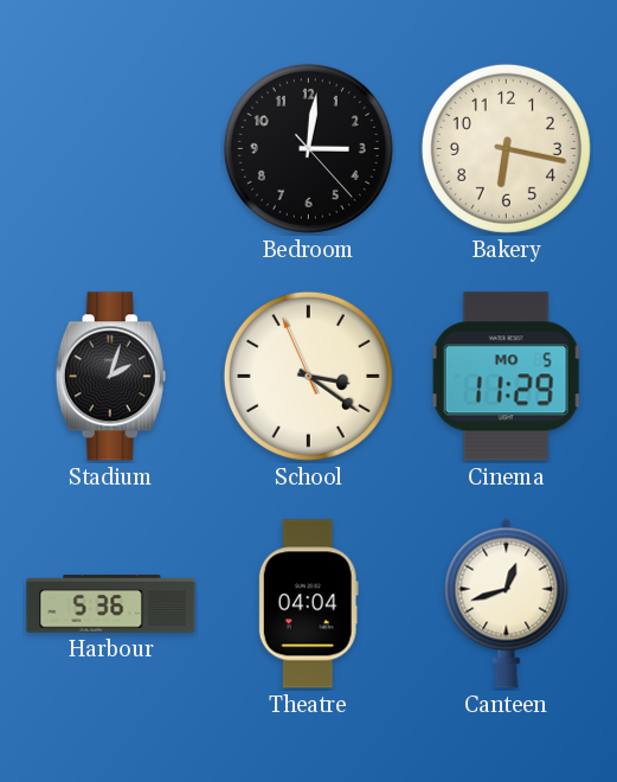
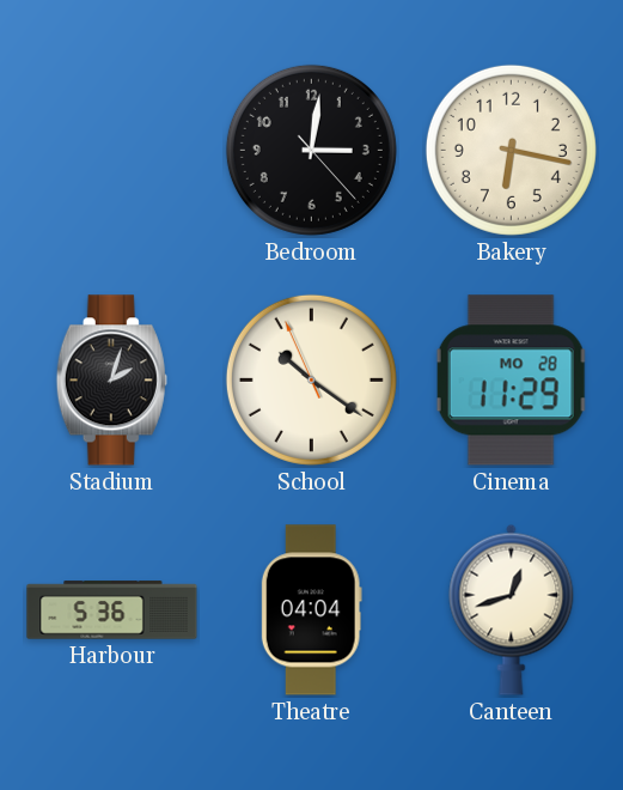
School: 3:20 -> 10:20 (311, 379)
Cinema date: MO 5 -> MO 28 (511, 381)
